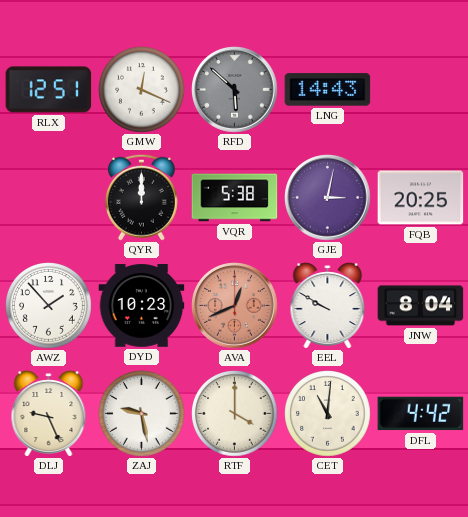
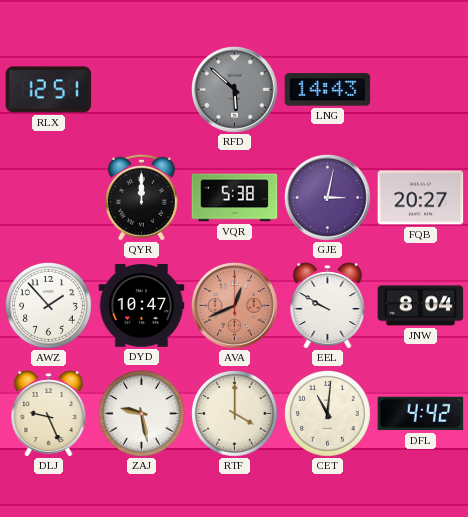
GMW: 12:19 -> none (142, 90)
FQB: 20:25 -> 20:27 (421, 198)
DYD: 10:23 -> 10:47 (142, 306)
